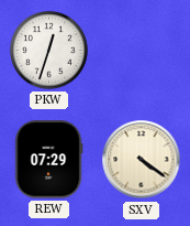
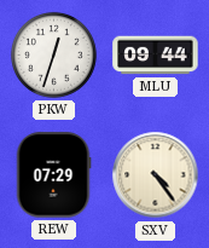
MLU: none -> 09:44 (156, 56)
SXV: 4:21 -> 4:24 (156, 175)
